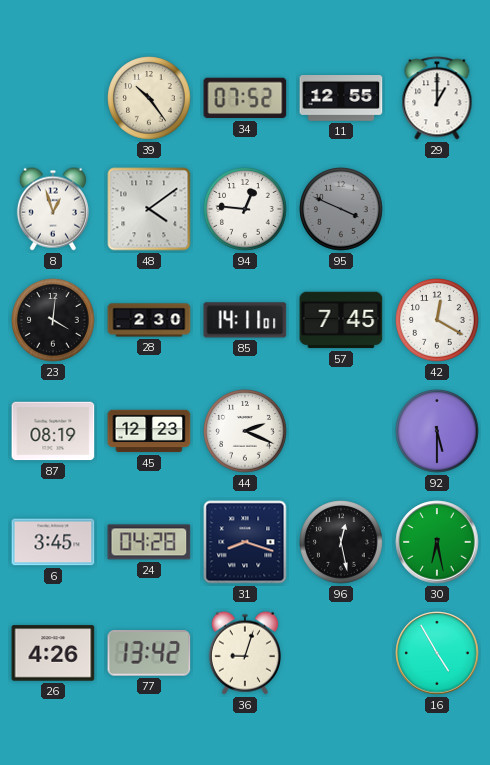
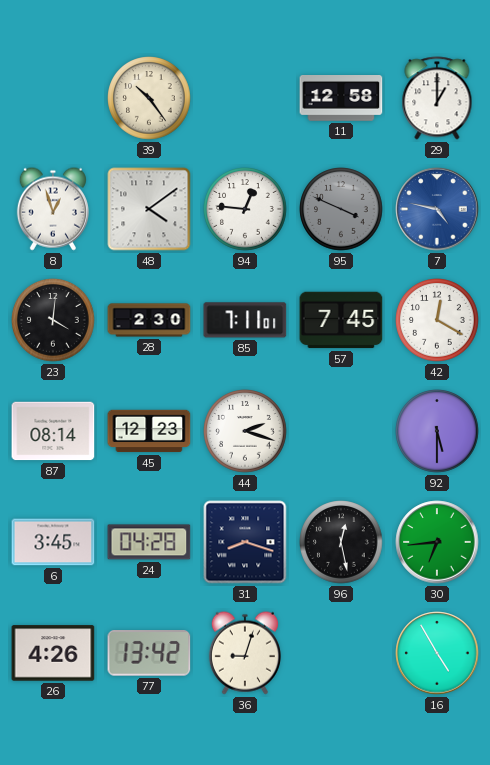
34: 07:52 -> none (245, 98)
11: 12:55 -> 12:58 (341, 99)
7: none -> 4:47 (437, 209)
85: 14:11 -> 7:11 (245, 320)
87: 08:19 -> 08:14 (53, 431)
44: 2:19 -> 2:18 (245, 431)
30: 6:28 -> 6:44 (437, 542)
